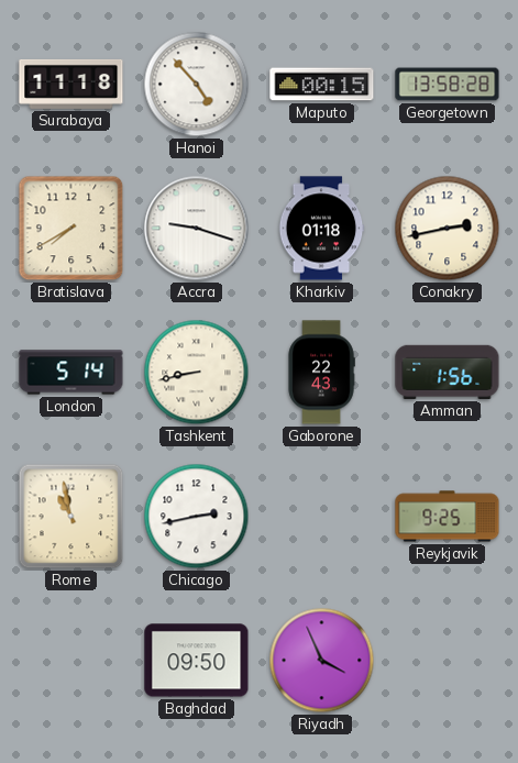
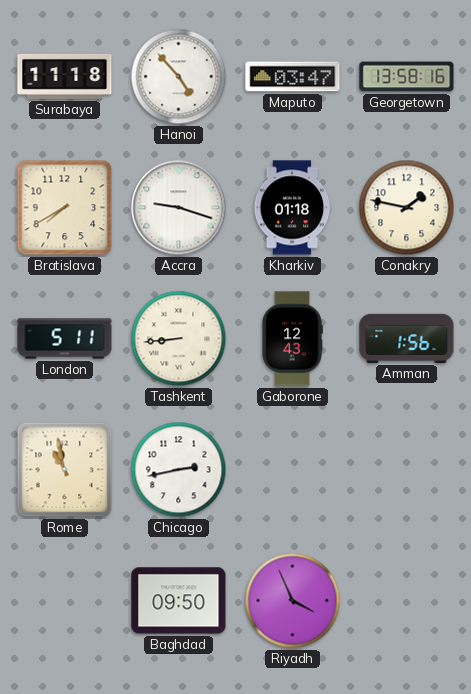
Maputo: 00:15 -> 03:47 (293, 77)
Georgetown: 13:58:28 -> 13:58:16 (407, 77)
Conakry: 2:43 -> 1:47 (407, 208)
London: 5:14 -> 5:11 (65, 339)
Tashkent: 8:43 -> 8:44 (179, 339)
Gaborone: 22:43 -> 12:43 (292, 339)
Reykjavik: 9:25 -> none (448, 517)
